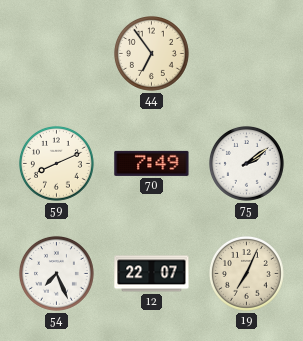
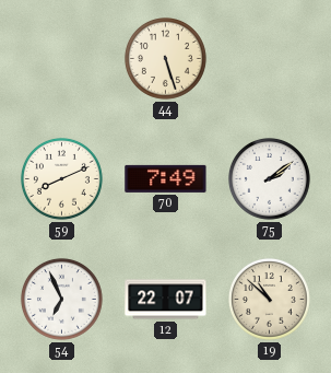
44: 6:54 -> 5:27 (165, 58)
54: 7:26 -> 6:56 (61, 299)
19: 7:04 -> 10:52 (269, 299)
